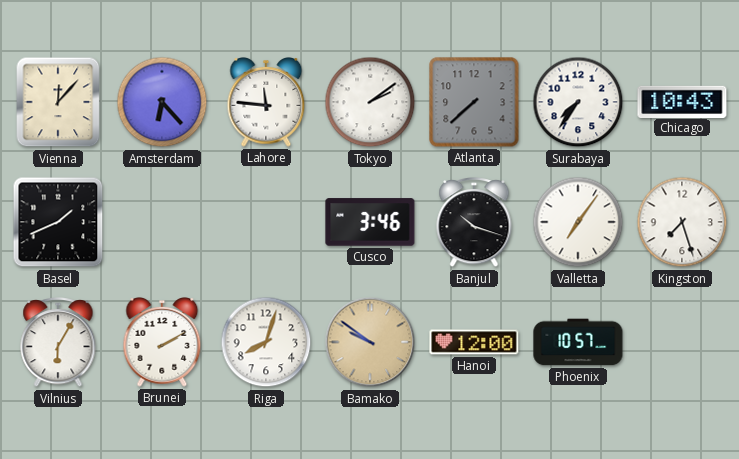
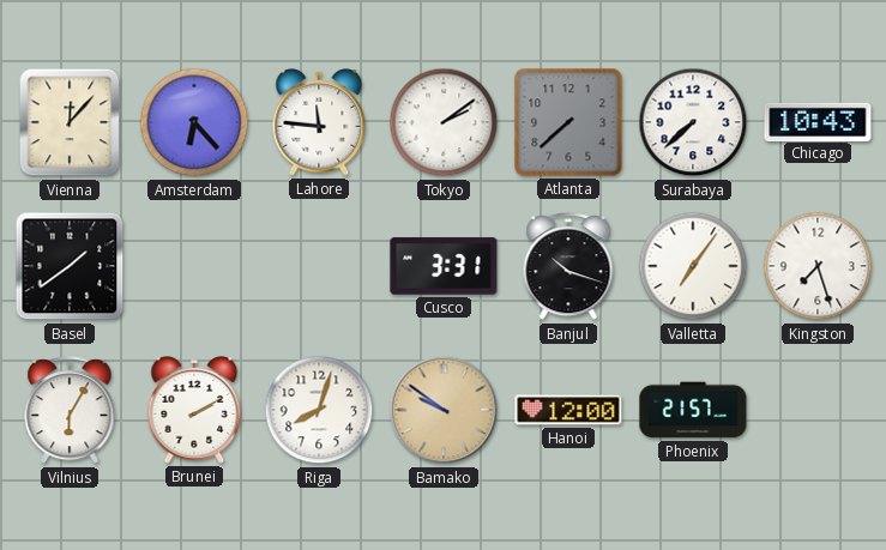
Surabaya: 7:36 -> 7:38 (693, 122)
Basel: 1:41 -> 1:39 (70, 266)
Cusco: 3:46 -> 3:31 (444, 266)
Phoenix: 10:57 -> 21:57 (693, 410)
